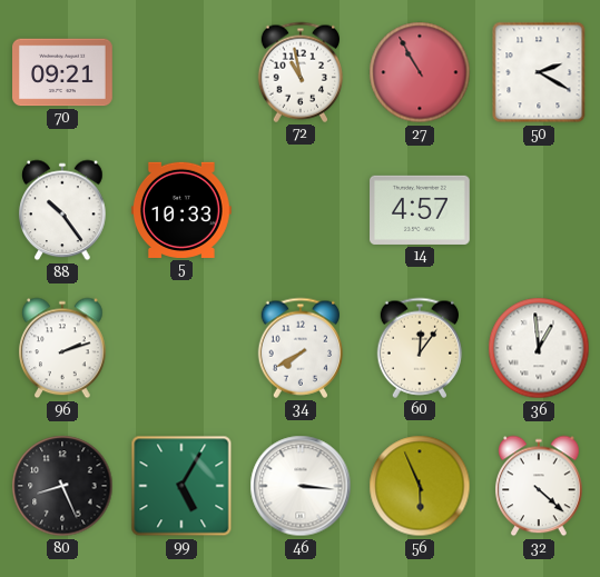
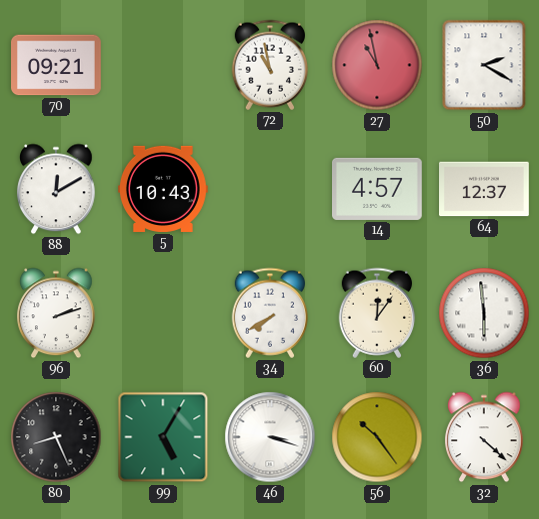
27: 10:55 -> 10:58 (377, 65)
88: 10:24 -> 12:10 (56, 189)
5: 10:33 -> 10:43 (163, 189)
64: none -> 12:37 (485, 189)
36: 12:59 -> 5:59 (484, 313)
46: 3:16 -> 3:18 (270, 437)
56: 5:56 -> 10:24 (377, 437)
